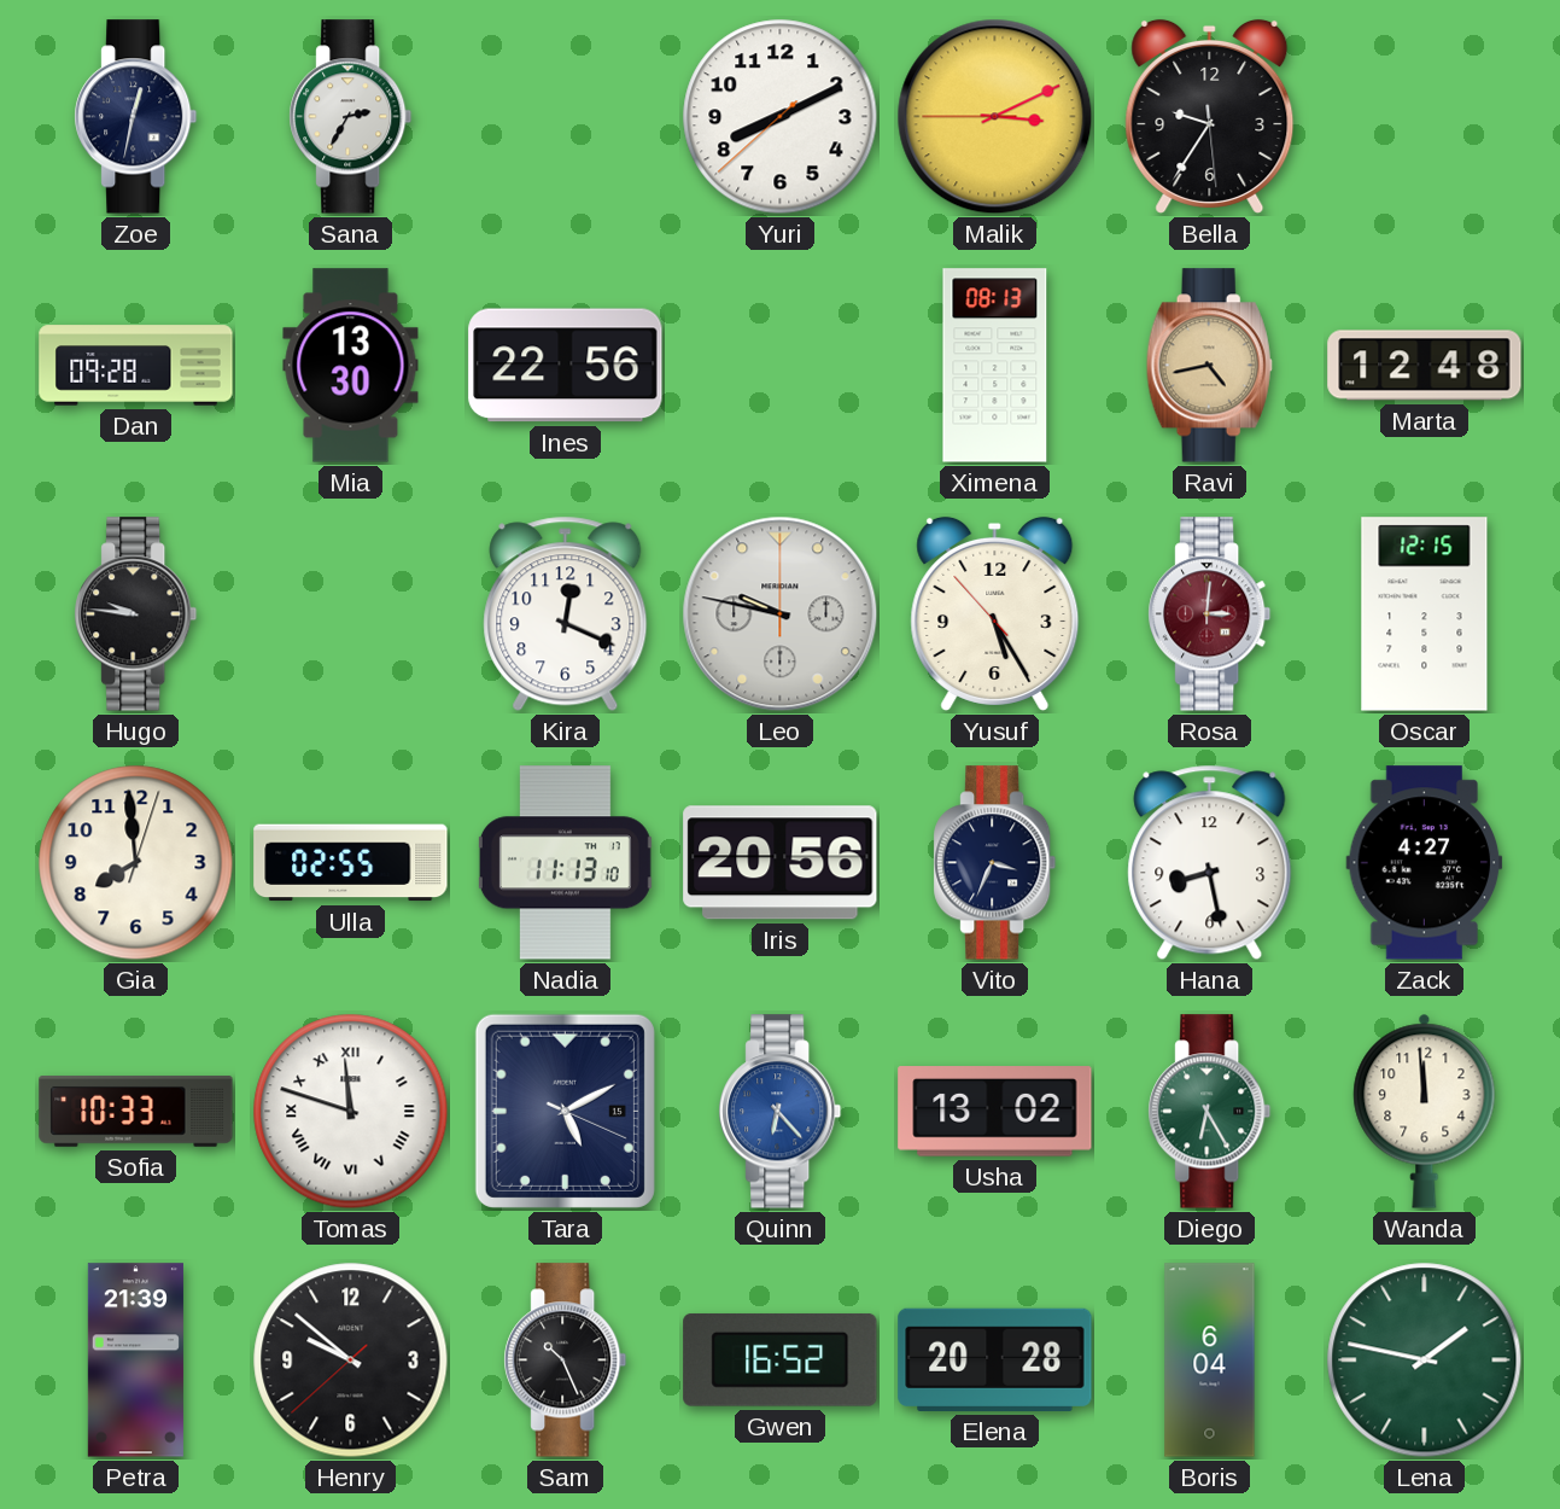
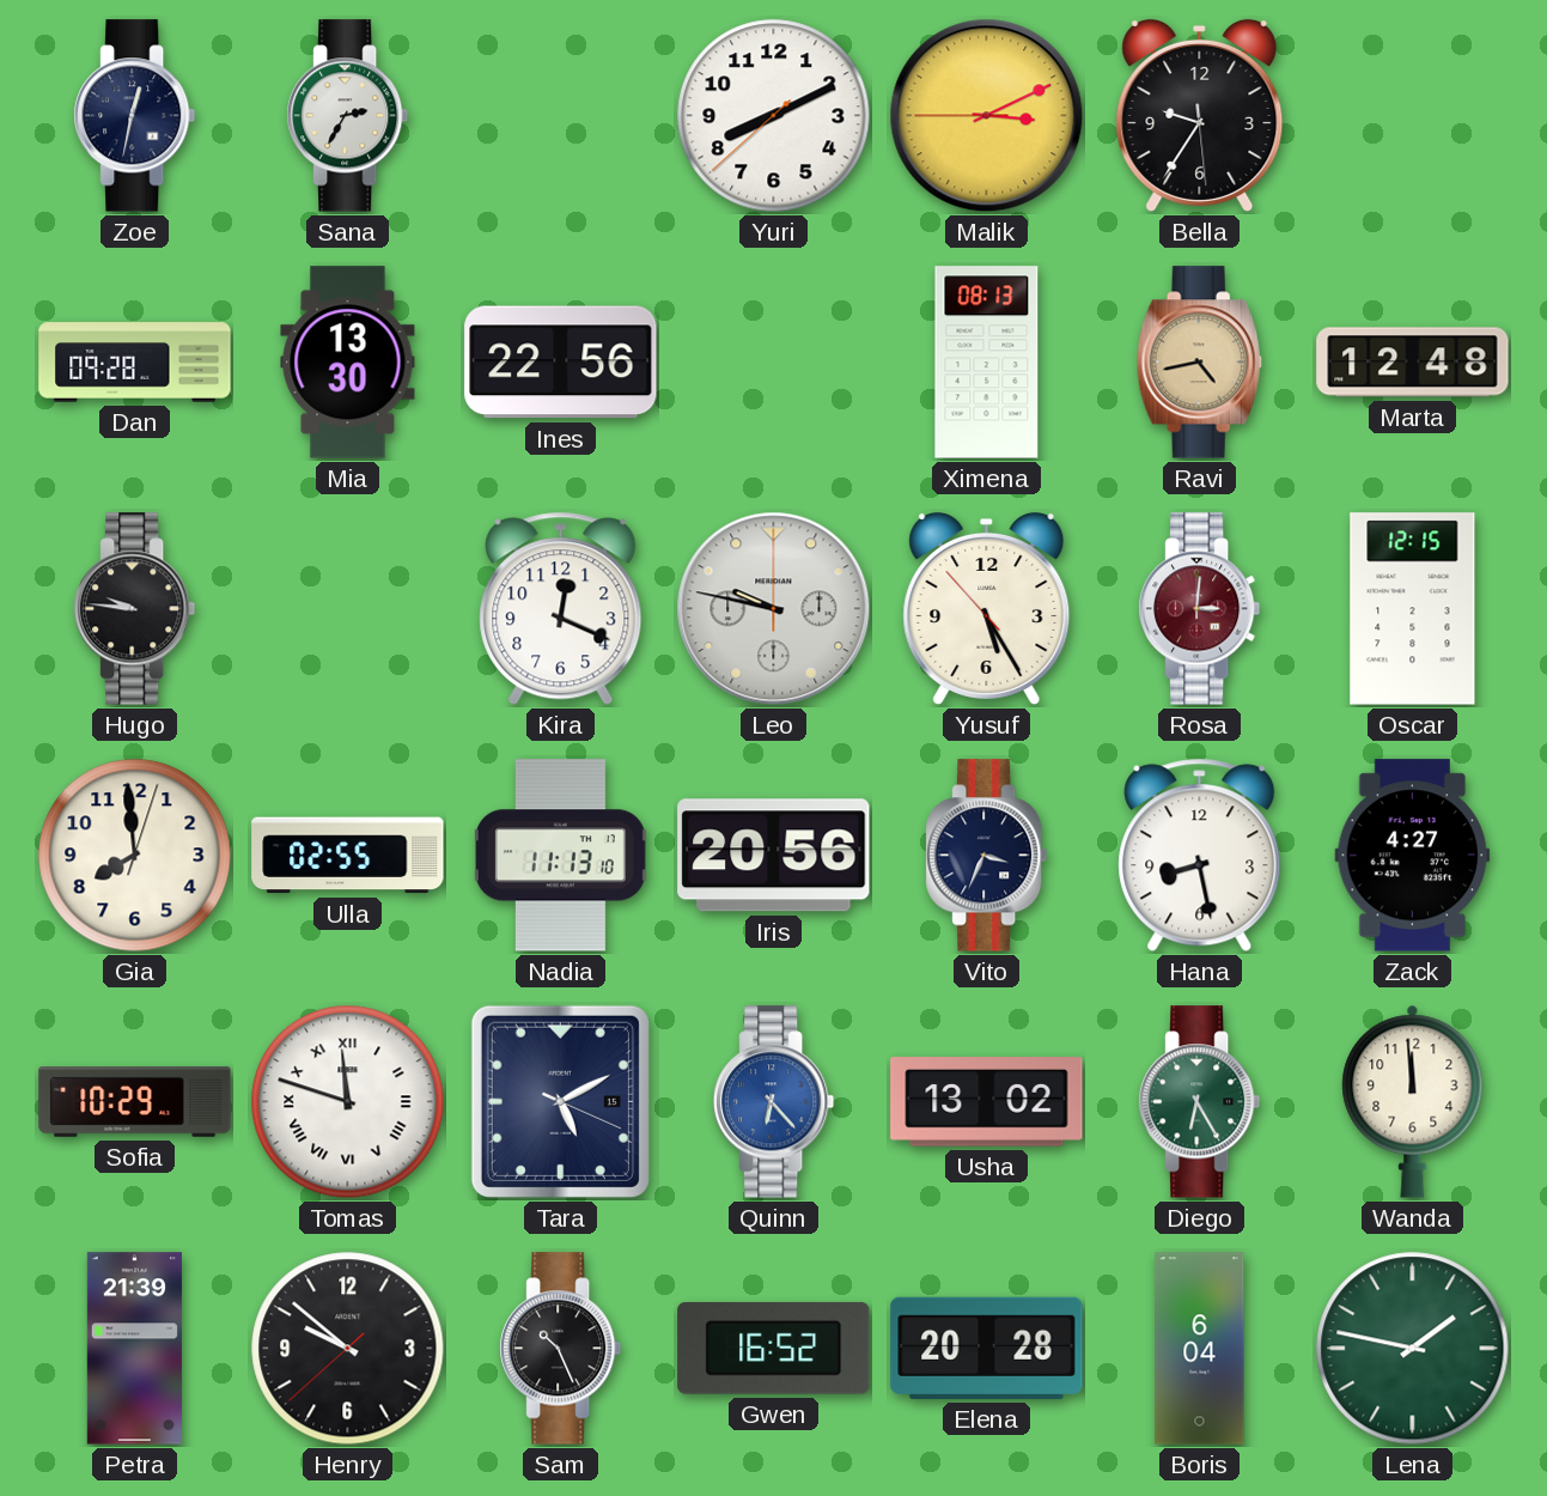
Sofia: 10:33 -> 10:29 (135, 1102)
